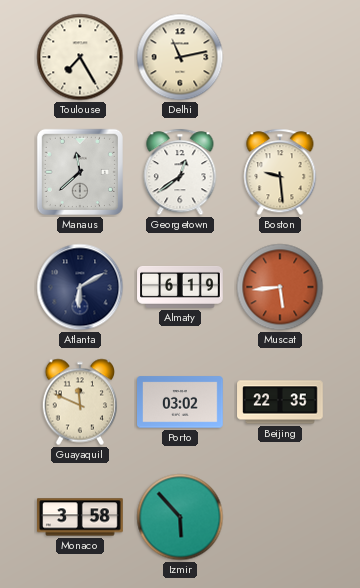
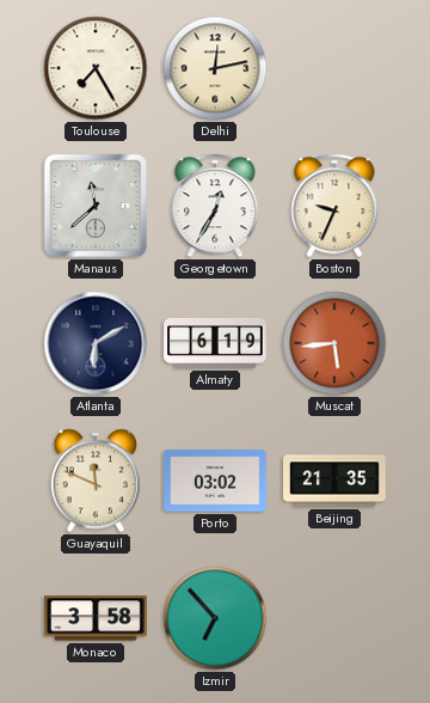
Delhi: 11:13 -> 12:13 (215, 68)
Georgetown: 12:39 -> 12:35 (215, 206)
Boston: 9:29 -> 9:34 (334, 206)
Beijing: 22:35 -> 21:35 (334, 481)
Izmir: 5:53 -> 6:53 (215, 618)
